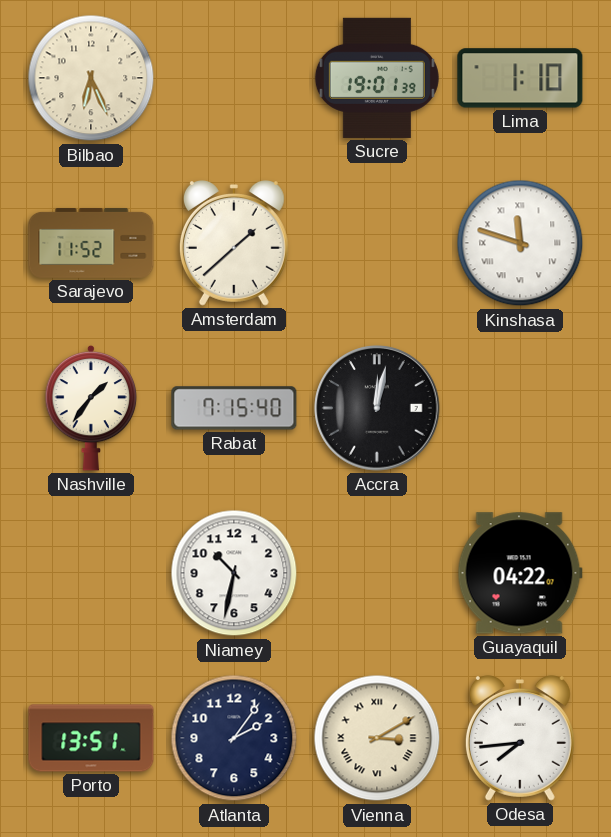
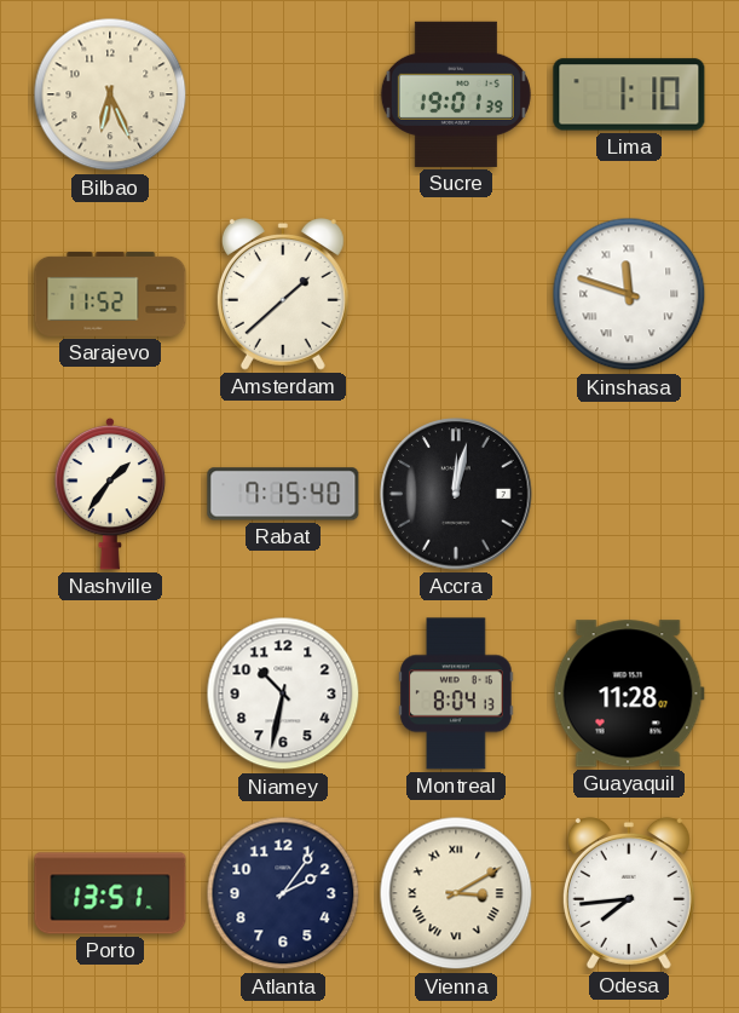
Montreal: none -> 8:04 (456, 693)
Guayaquil: 04:22 -> 11:28 (629, 693)
